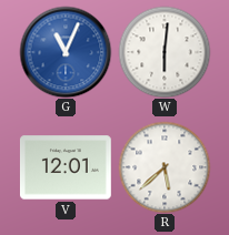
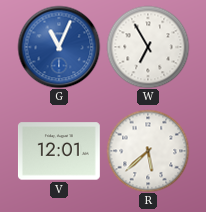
W: 6:01 -> 6:55 (148, 47)
